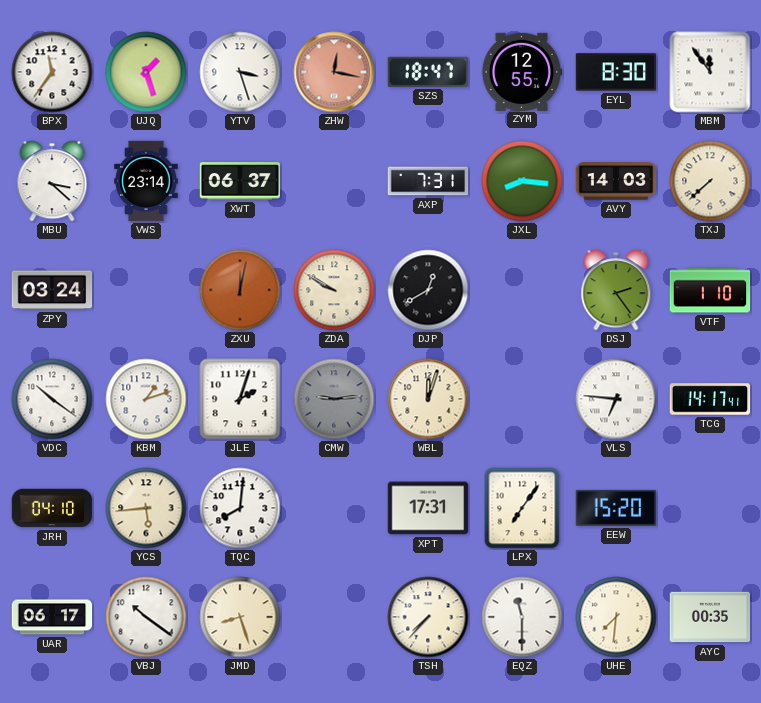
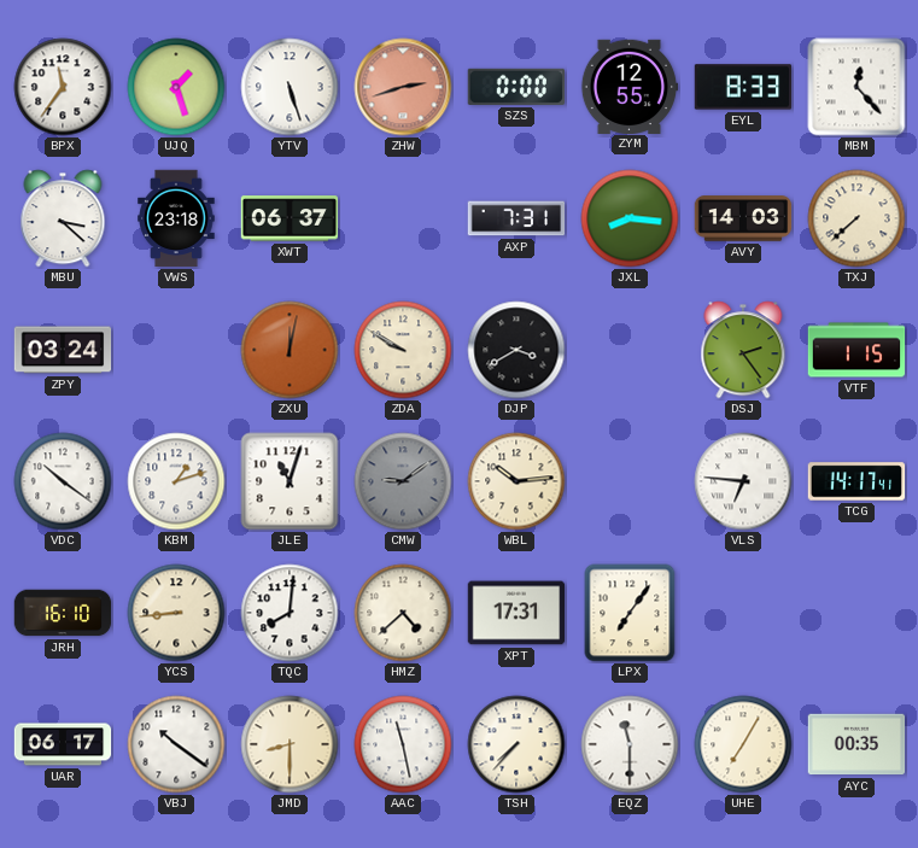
YTV: 3:27 -> 5:27 (290, 87)
ZHW: 12:17 -> 2:42 (403, 87)
SZS: 18:47 -> 0:00 (516, 87)
EYL: 8:30 -> 8:33 (743, 87)
MBM: 11:54 -> 12:23 (856, 87)
VWS: 23:14 -> 23:18 (176, 218)
DJP: 12:40 -> 3:40 (516, 350)
VTF: 1:10 -> 1:15 (856, 350)
JLE: 2:03 -> 11:03 (290, 481)
CMW: 9:14 -> 9:09 (403, 481)
WBL: 12:03 -> 10:14 (516, 481)
JRH: 04:10 -> 16:10 (63, 613)
YCS: 5:44 -> 8:44 (176, 613)
HMZ: none -> 4:38 (403, 613)
EEW: 15:20 -> none (615, 508)
JMD: 8:27 -> 8:30 (290, 744)
AAC: none -> 11:28 (403, 744)
UHE: 7:31 -> 7:05 (743, 744)
